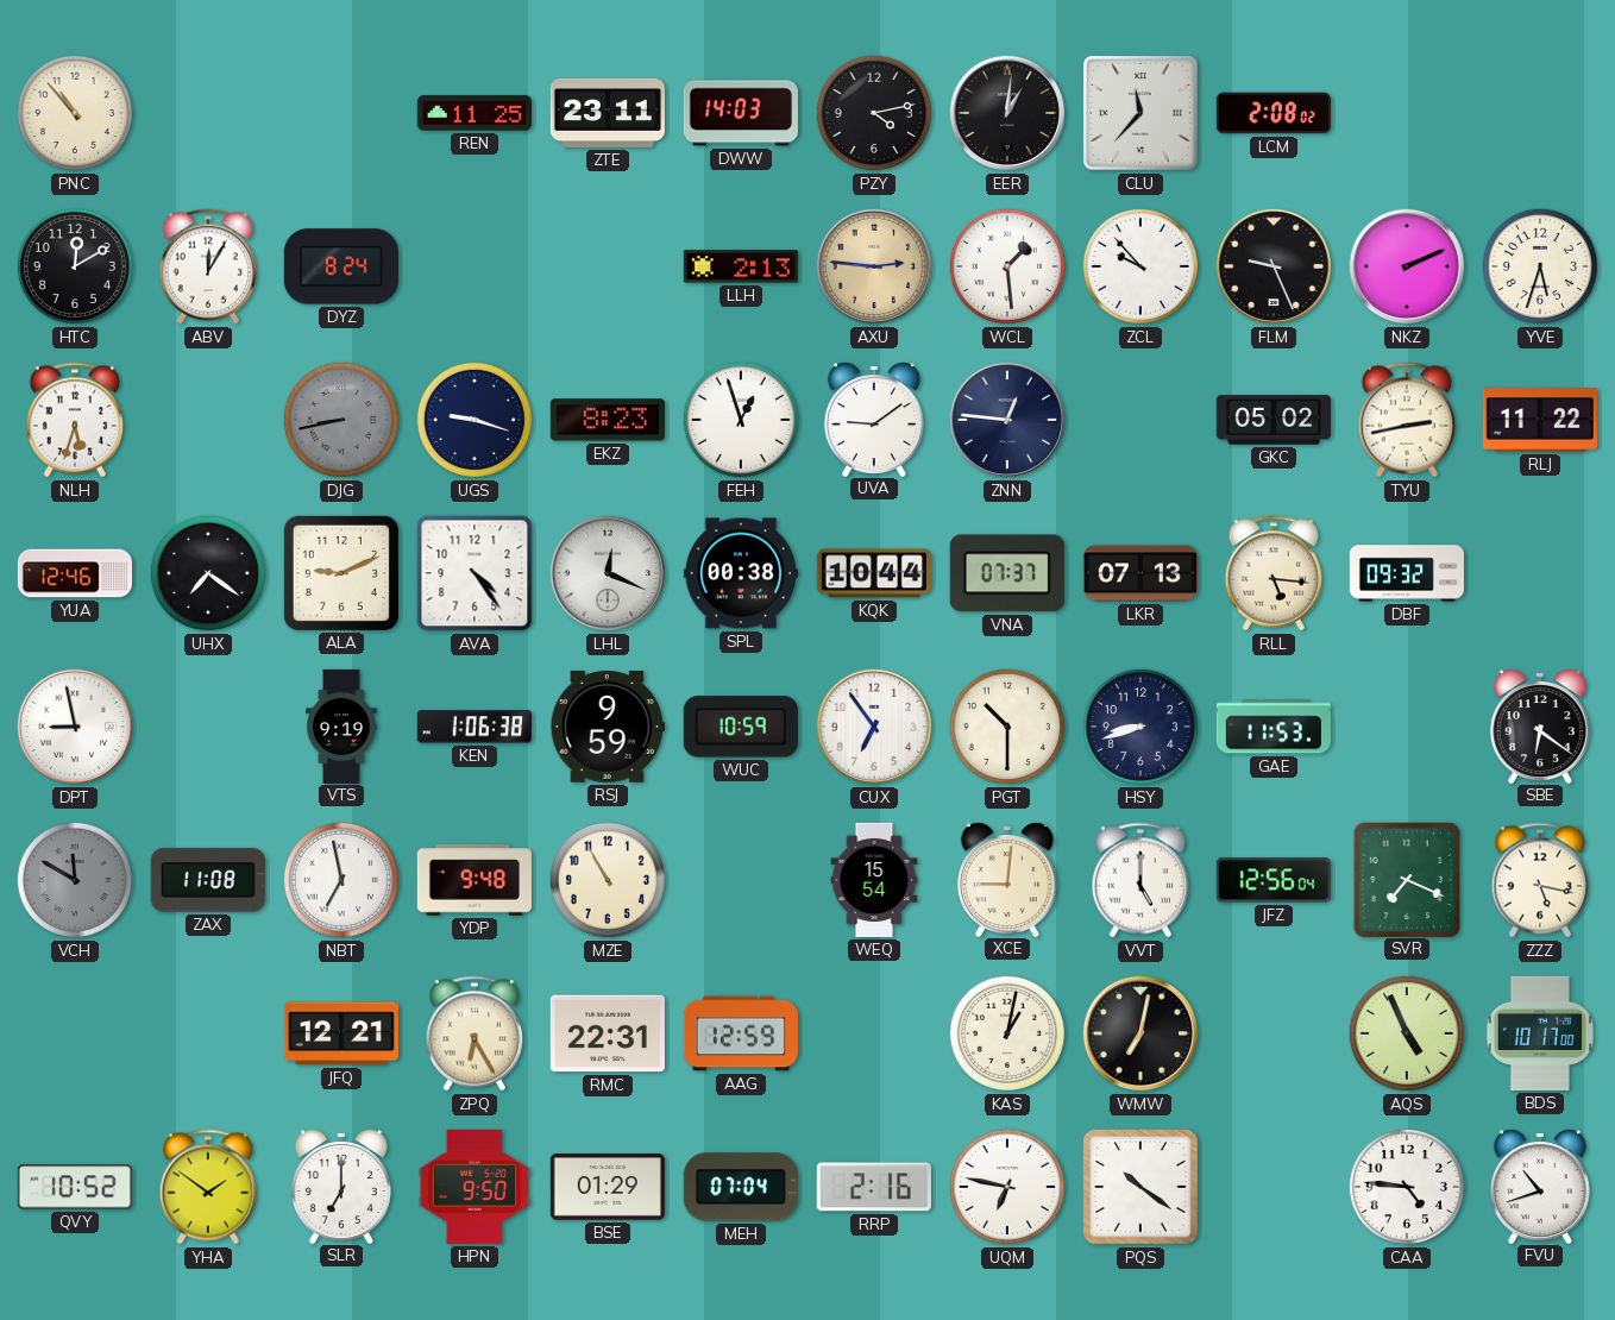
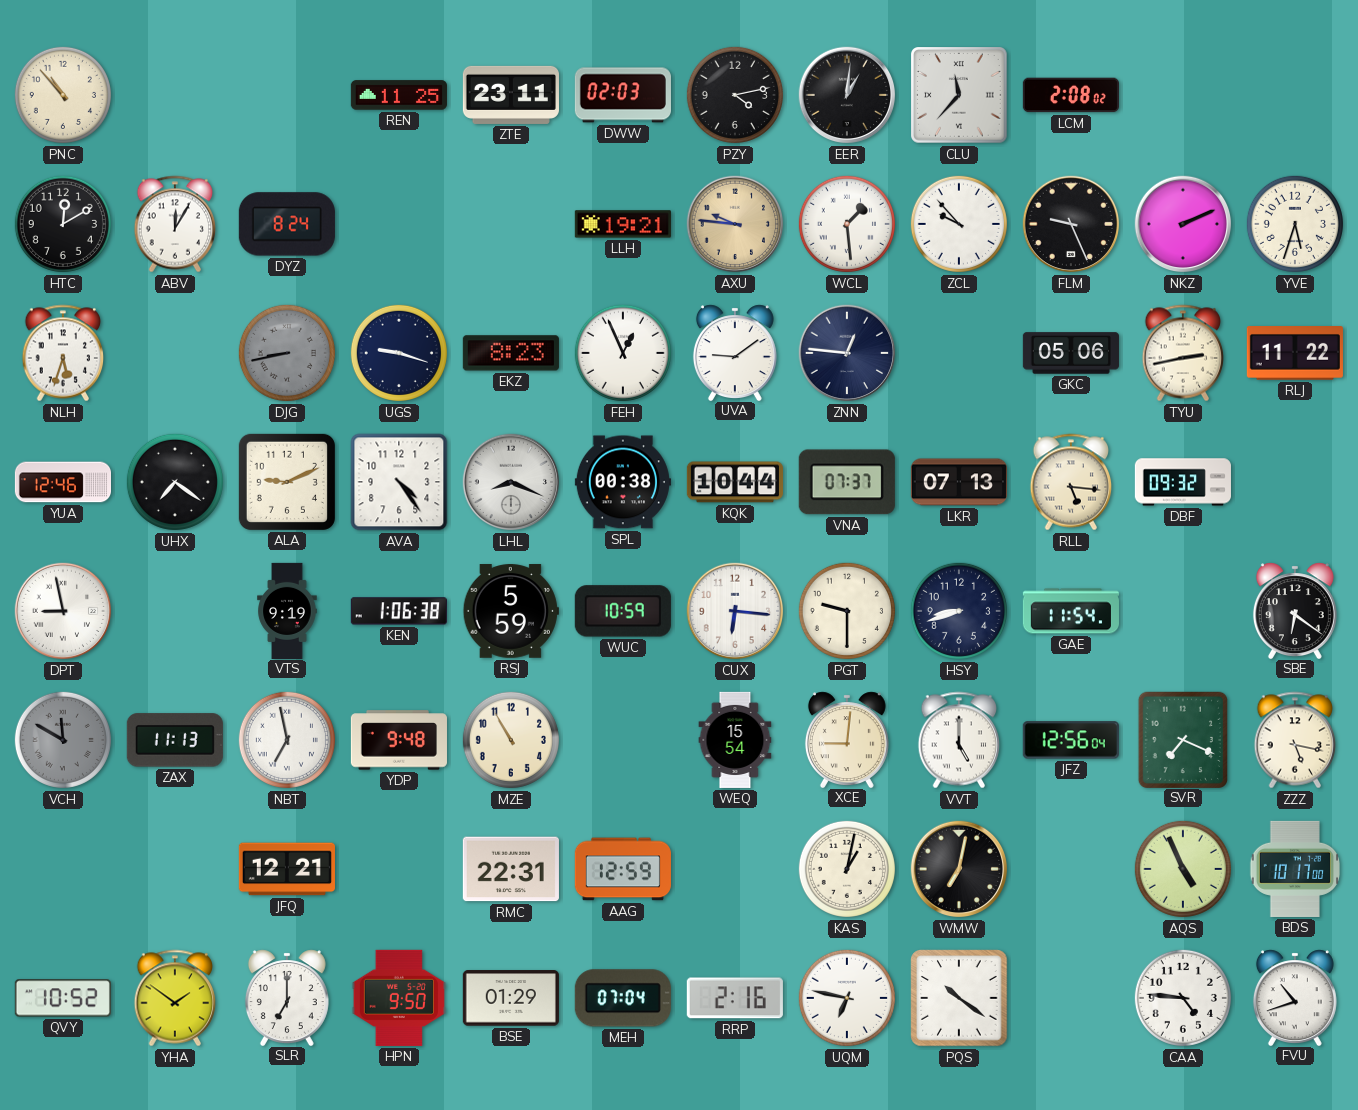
DWW: 14:03 -> 02:03 (623, 95)
LLH: 2:13 -> 19:21 (623, 224)
AXU: 2:46 -> 9:46 (735, 224)
FEH: 12:57 -> 12:56 (623, 353)
GKC: 05:02 -> 05:06 (1071, 353)
LHL: 12:19 -> 8:19 (511, 482)
RSJ: 9:59 -> 5:59 (511, 611)
CUX: 6:54 -> 6:16 (735, 611)
PGT: 10:30 -> 9:30 (847, 611)
GAE: 11:53 -> 11:54 (1071, 611)
ZAX: 11:08 -> 11:13 (175, 740)
ZPQ: 6:25 -> none (475, 1033)
